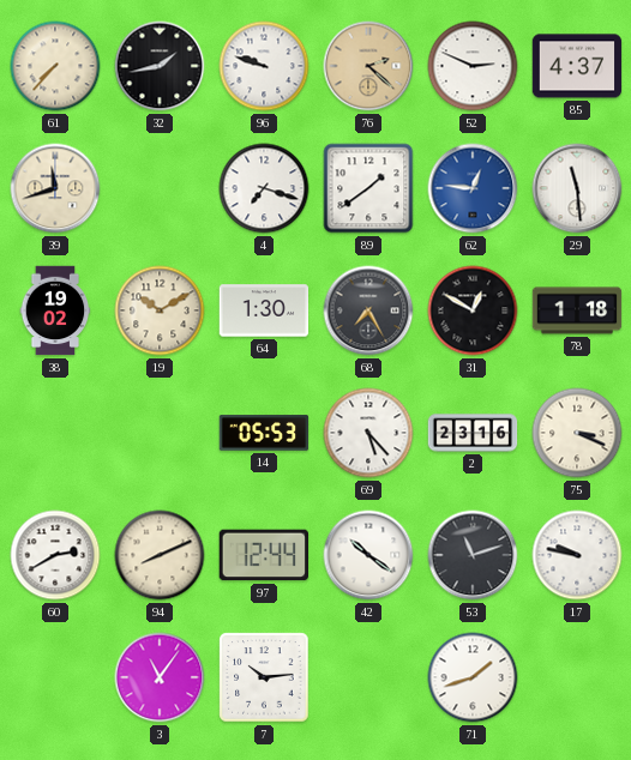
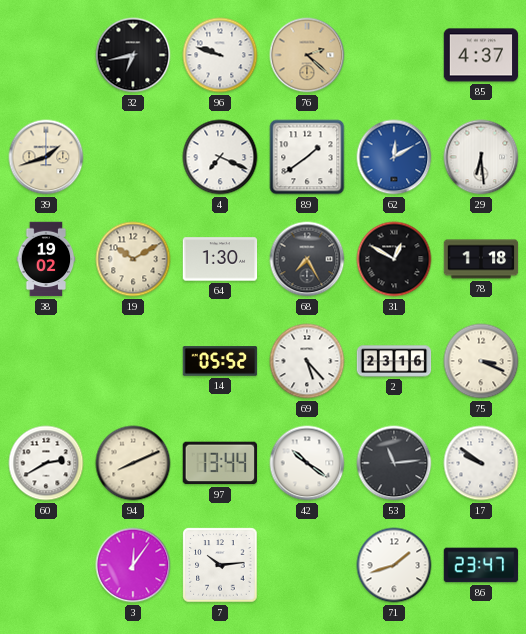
61: 7:37 -> none (55, 66)
32: 1:43 -> 6:43 (133, 55)
52: 2:49 -> none (473, 66)
39: 11:42 -> 1:42 (46, 157)
4: 7:18 -> 7:19 (220, 157)
62: 12:46 -> 12:10 (394, 157)
29: 11:29 -> 6:29 (481, 157)
14: 05:53 -> 05:52 (220, 361)
97: 12:44 -> 13:44 (219, 463)
53: 11:12 -> 11:14 (394, 463)
17: 9:47 -> 9:51 (481, 463)
3: 11:06 -> 12:06 (133, 565)
86: none -> 23:47 (481, 565)
